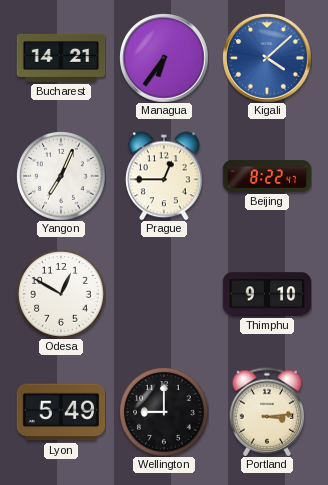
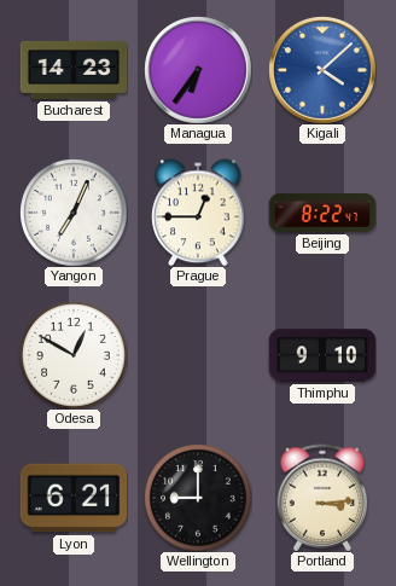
Bucharest: 14:21 -> 14:23 (74, 70)
Lyon: 5:49 -> 6:21 (72, 498)
